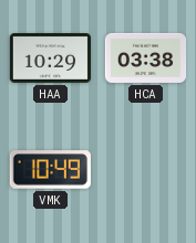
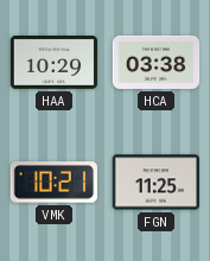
VMK: 10:49 -> 10:21 (53, 183)
FGN: none -> 11:25 (155, 183)
